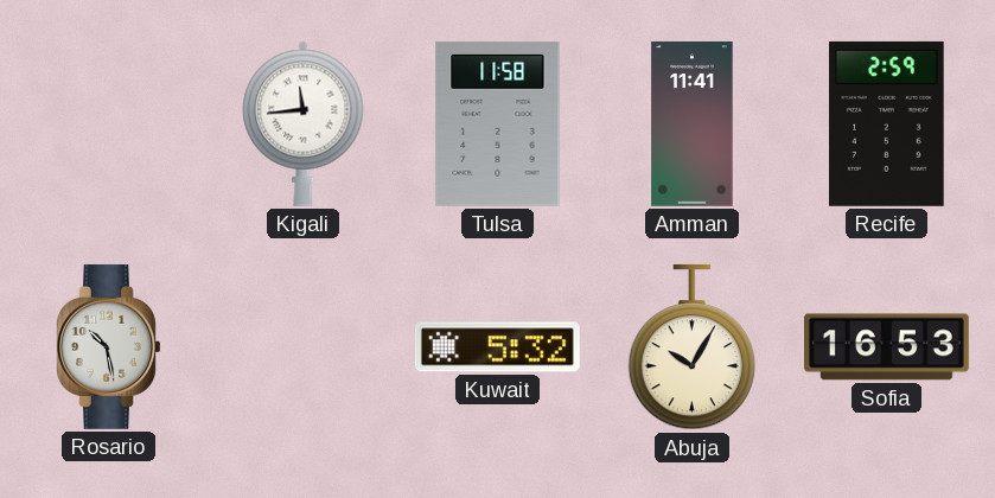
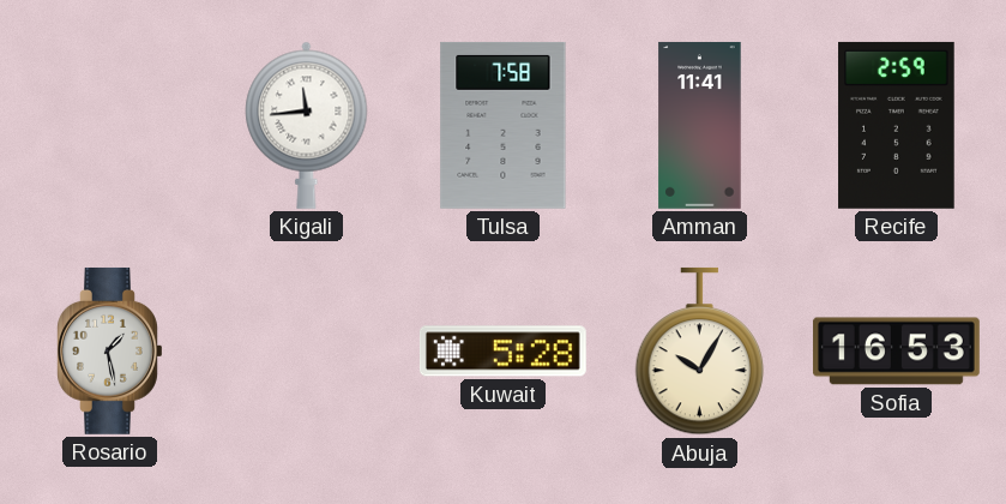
Tulsa: 11:58 -> 7:58 (504, 125)
Rosario: 10:28 -> 1:28 (110, 350)
Kuwait: 5:32 -> 5:28 (502, 352)
